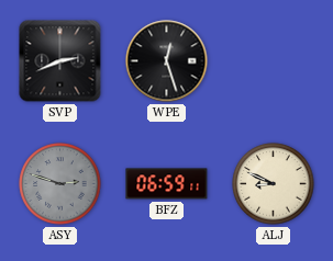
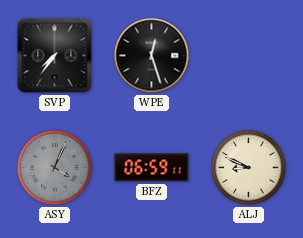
SVP: 2:41 -> 7:36 (55, 56)
ASY: 2:48 -> 4:04 (55, 168)
